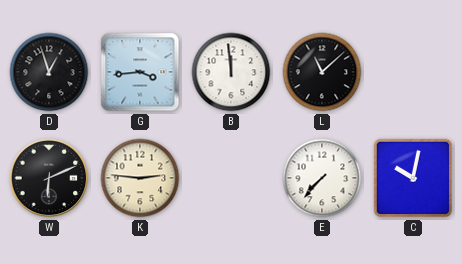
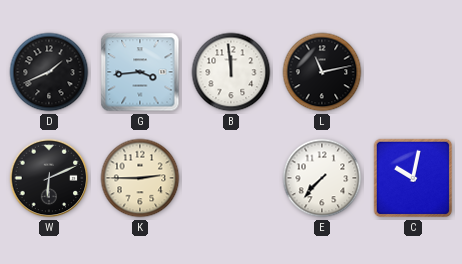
D: 12:57 -> 1:41 (49, 72)
L: 11:08 -> 11:13 (322, 72)
K: 2:46 -> 2:45 (140, 178)
